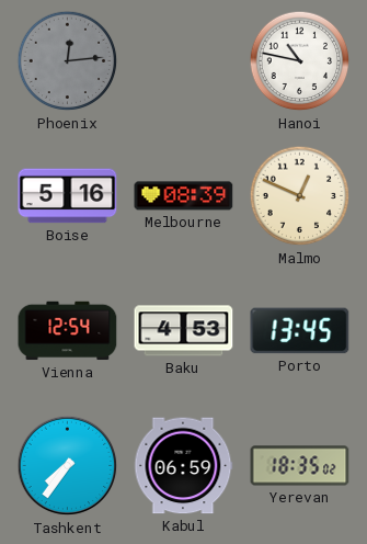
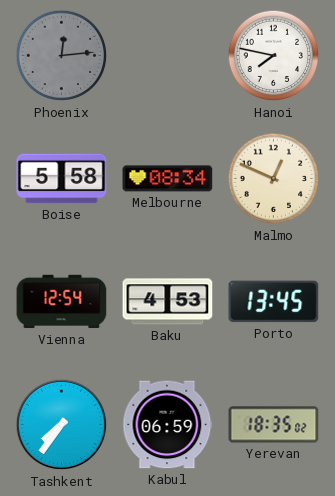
Hanoi: 10:47 -> 7:47 (274, 56)
Boise: 5:16 -> 5:58 (62, 179)
Melbourne: 08:39 -> 08:34 (168, 179)
